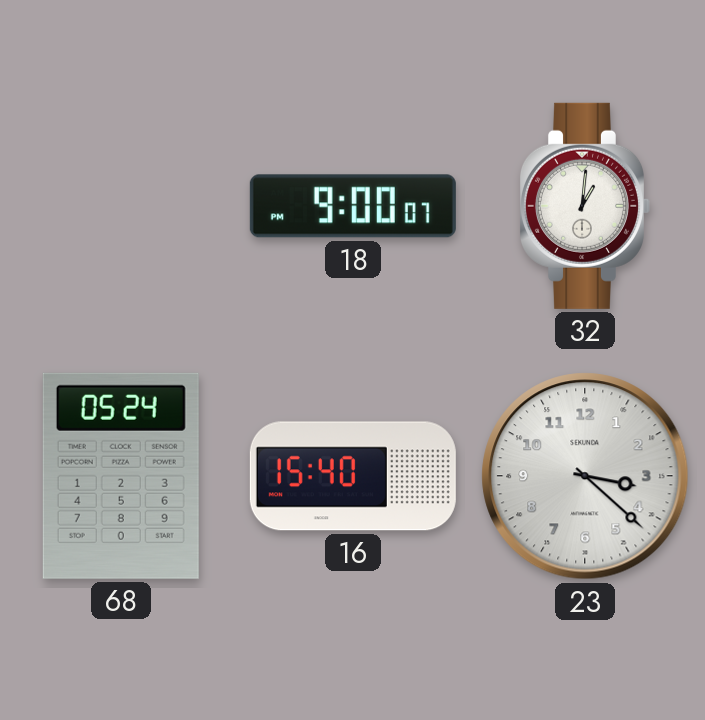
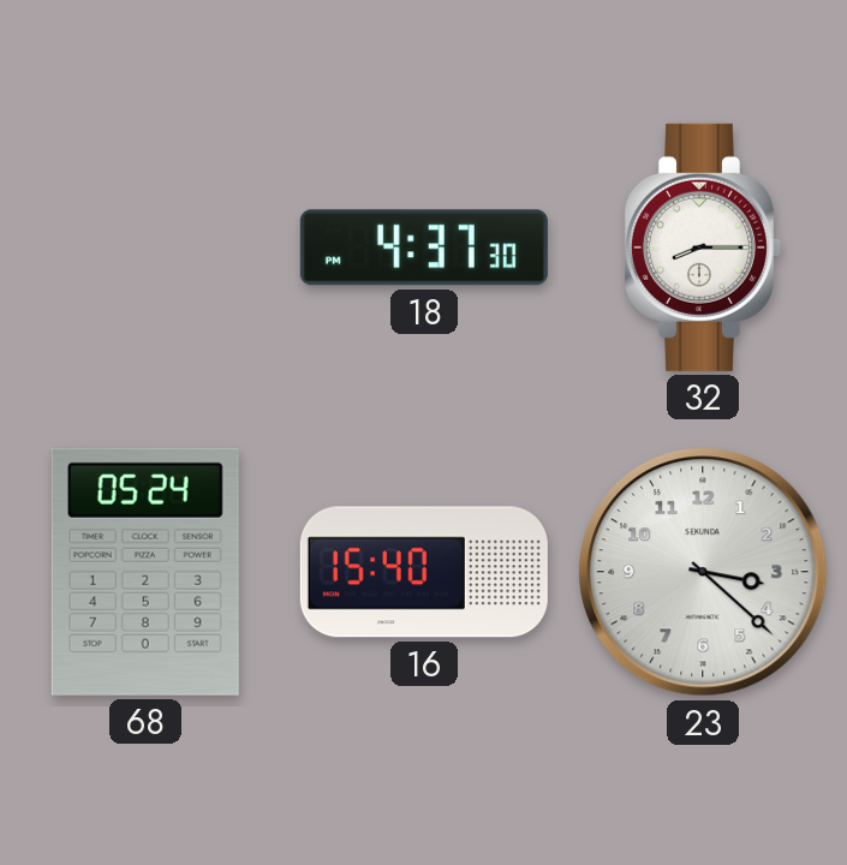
18: 9:00 -> 4:37 (424, 247)
32: 1:01 -> 8:15 (702, 247)
